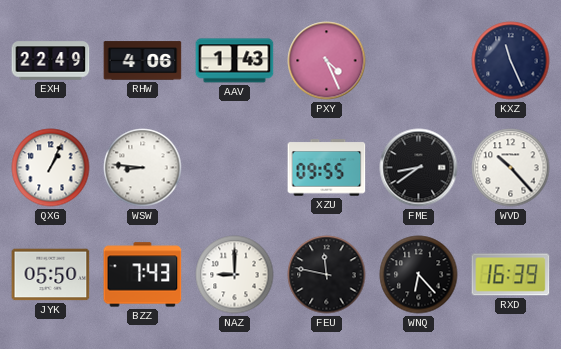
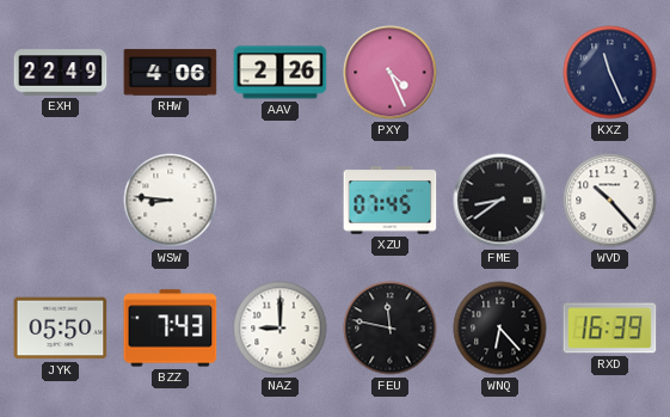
AAV: 1:43 -> 2:26 (281, 73)
QXG: 1:04 -> none (51, 168)
XZU: 09:55 -> 07:45 (391, 201)
